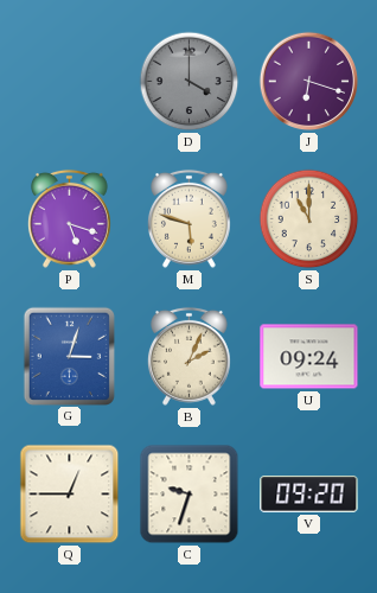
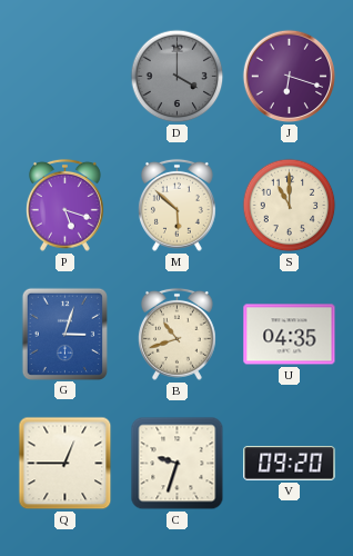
M: 5:48 -> 5:52 (176, 205)
B: 2:04 -> 10:42 (176, 334)
U: 09:24 -> 04:35 (290, 335)
